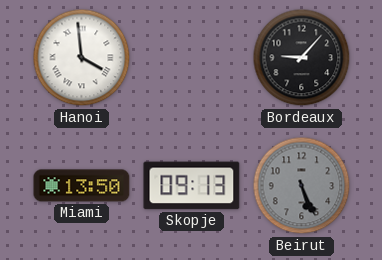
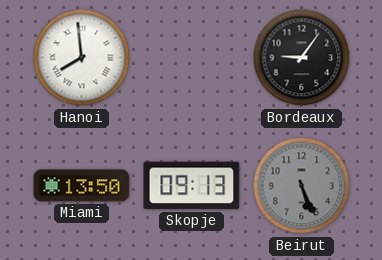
Hanoi: 3:59 -> 7:59 (82, 58)
Bordeaux: 9:07 -> 9:06 (302, 58)
